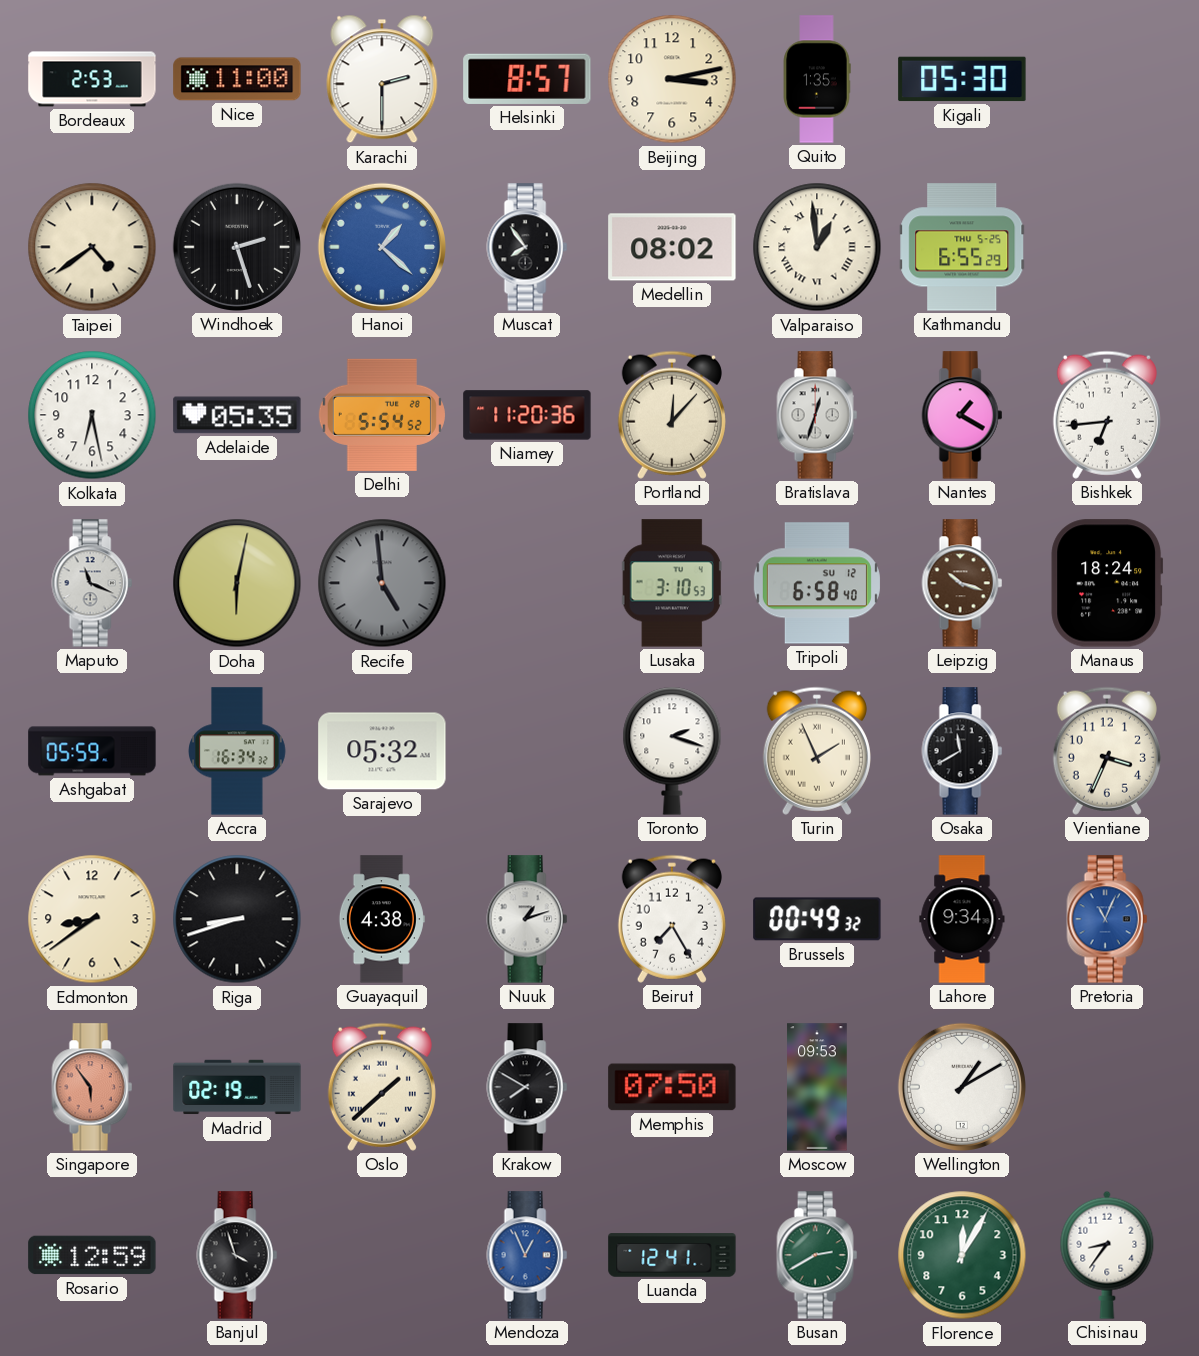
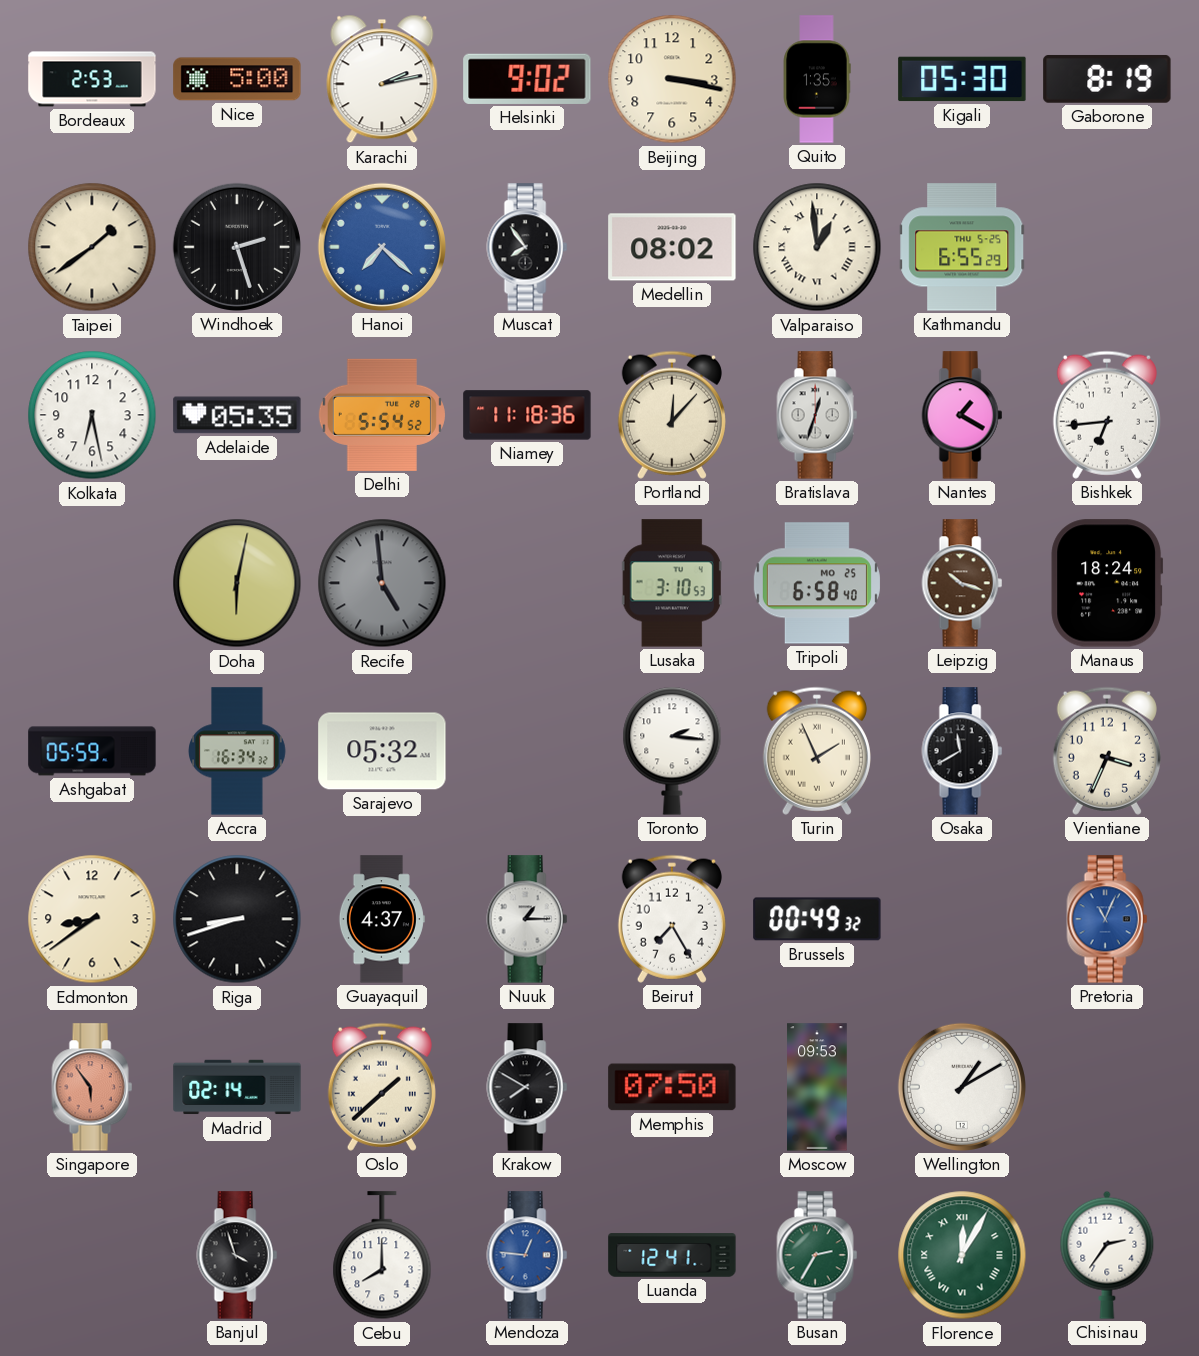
Nice: 11:00 -> 5:00 (237, 79)
Karachi: 2:30 -> 2:13 (382, 79)
Helsinki: 8:57 -> 9:02 (527, 79)
Beijing: 3:13 -> 3:17 (672, 79)
Gaborone: none -> 8:19 (1107, 79)
Taipei: 4:39 -> 1:39 (92, 247)
Hanoi: 1:22 -> 7:22 (382, 247)
Niamey: 11:20 -> 11:18 (527, 415)
Maputo: 11:19 -> none (92, 583)
Tripoli date: SU 12 -> MO 25 (817, 583)
Toronto: 2:18 -> 2:16 (672, 751)
Guayaquil: 4:38 -> 4:37 (382, 919)
Nuuk: 1:12 -> 1:15 (527, 919)
Lahore: 9:34 -> none (962, 919)
Madrid: 02:19 -> 02:14 (237, 1087)
Rosario: 12:59 -> none (92, 1255)
Cebu: none -> 8:00 (382, 1256)
Mendoza: 12:56 -> 12:46 (527, 1255)
Busan: 2:40 -> 2:35 (817, 1255)
Florence numerals: Arabic -> Roman (962, 1255)
Chisinau: 8:36 -> 2:36 (1107, 1255)
